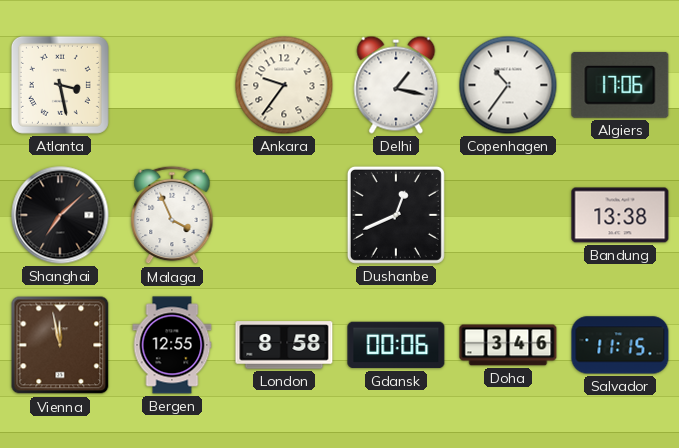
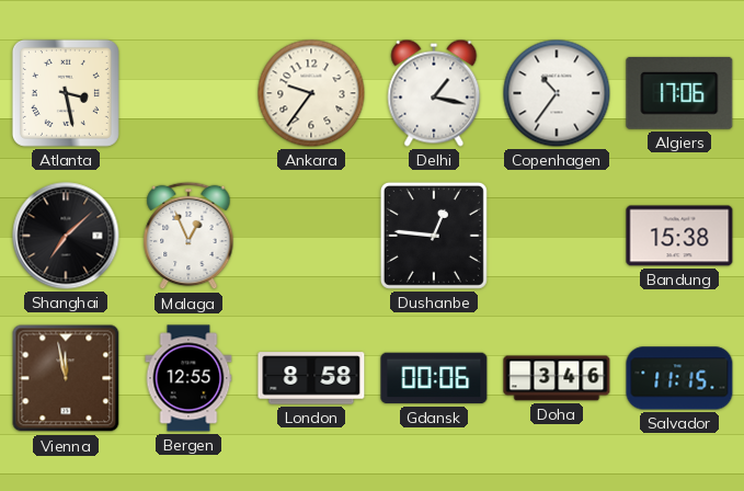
Malaga: 3:56 -> 12:56 (188, 236)
Dushanbe: 12:41 -> 12:46 (434, 236)
Bandung: 13:38 -> 15:38 (679, 236)
